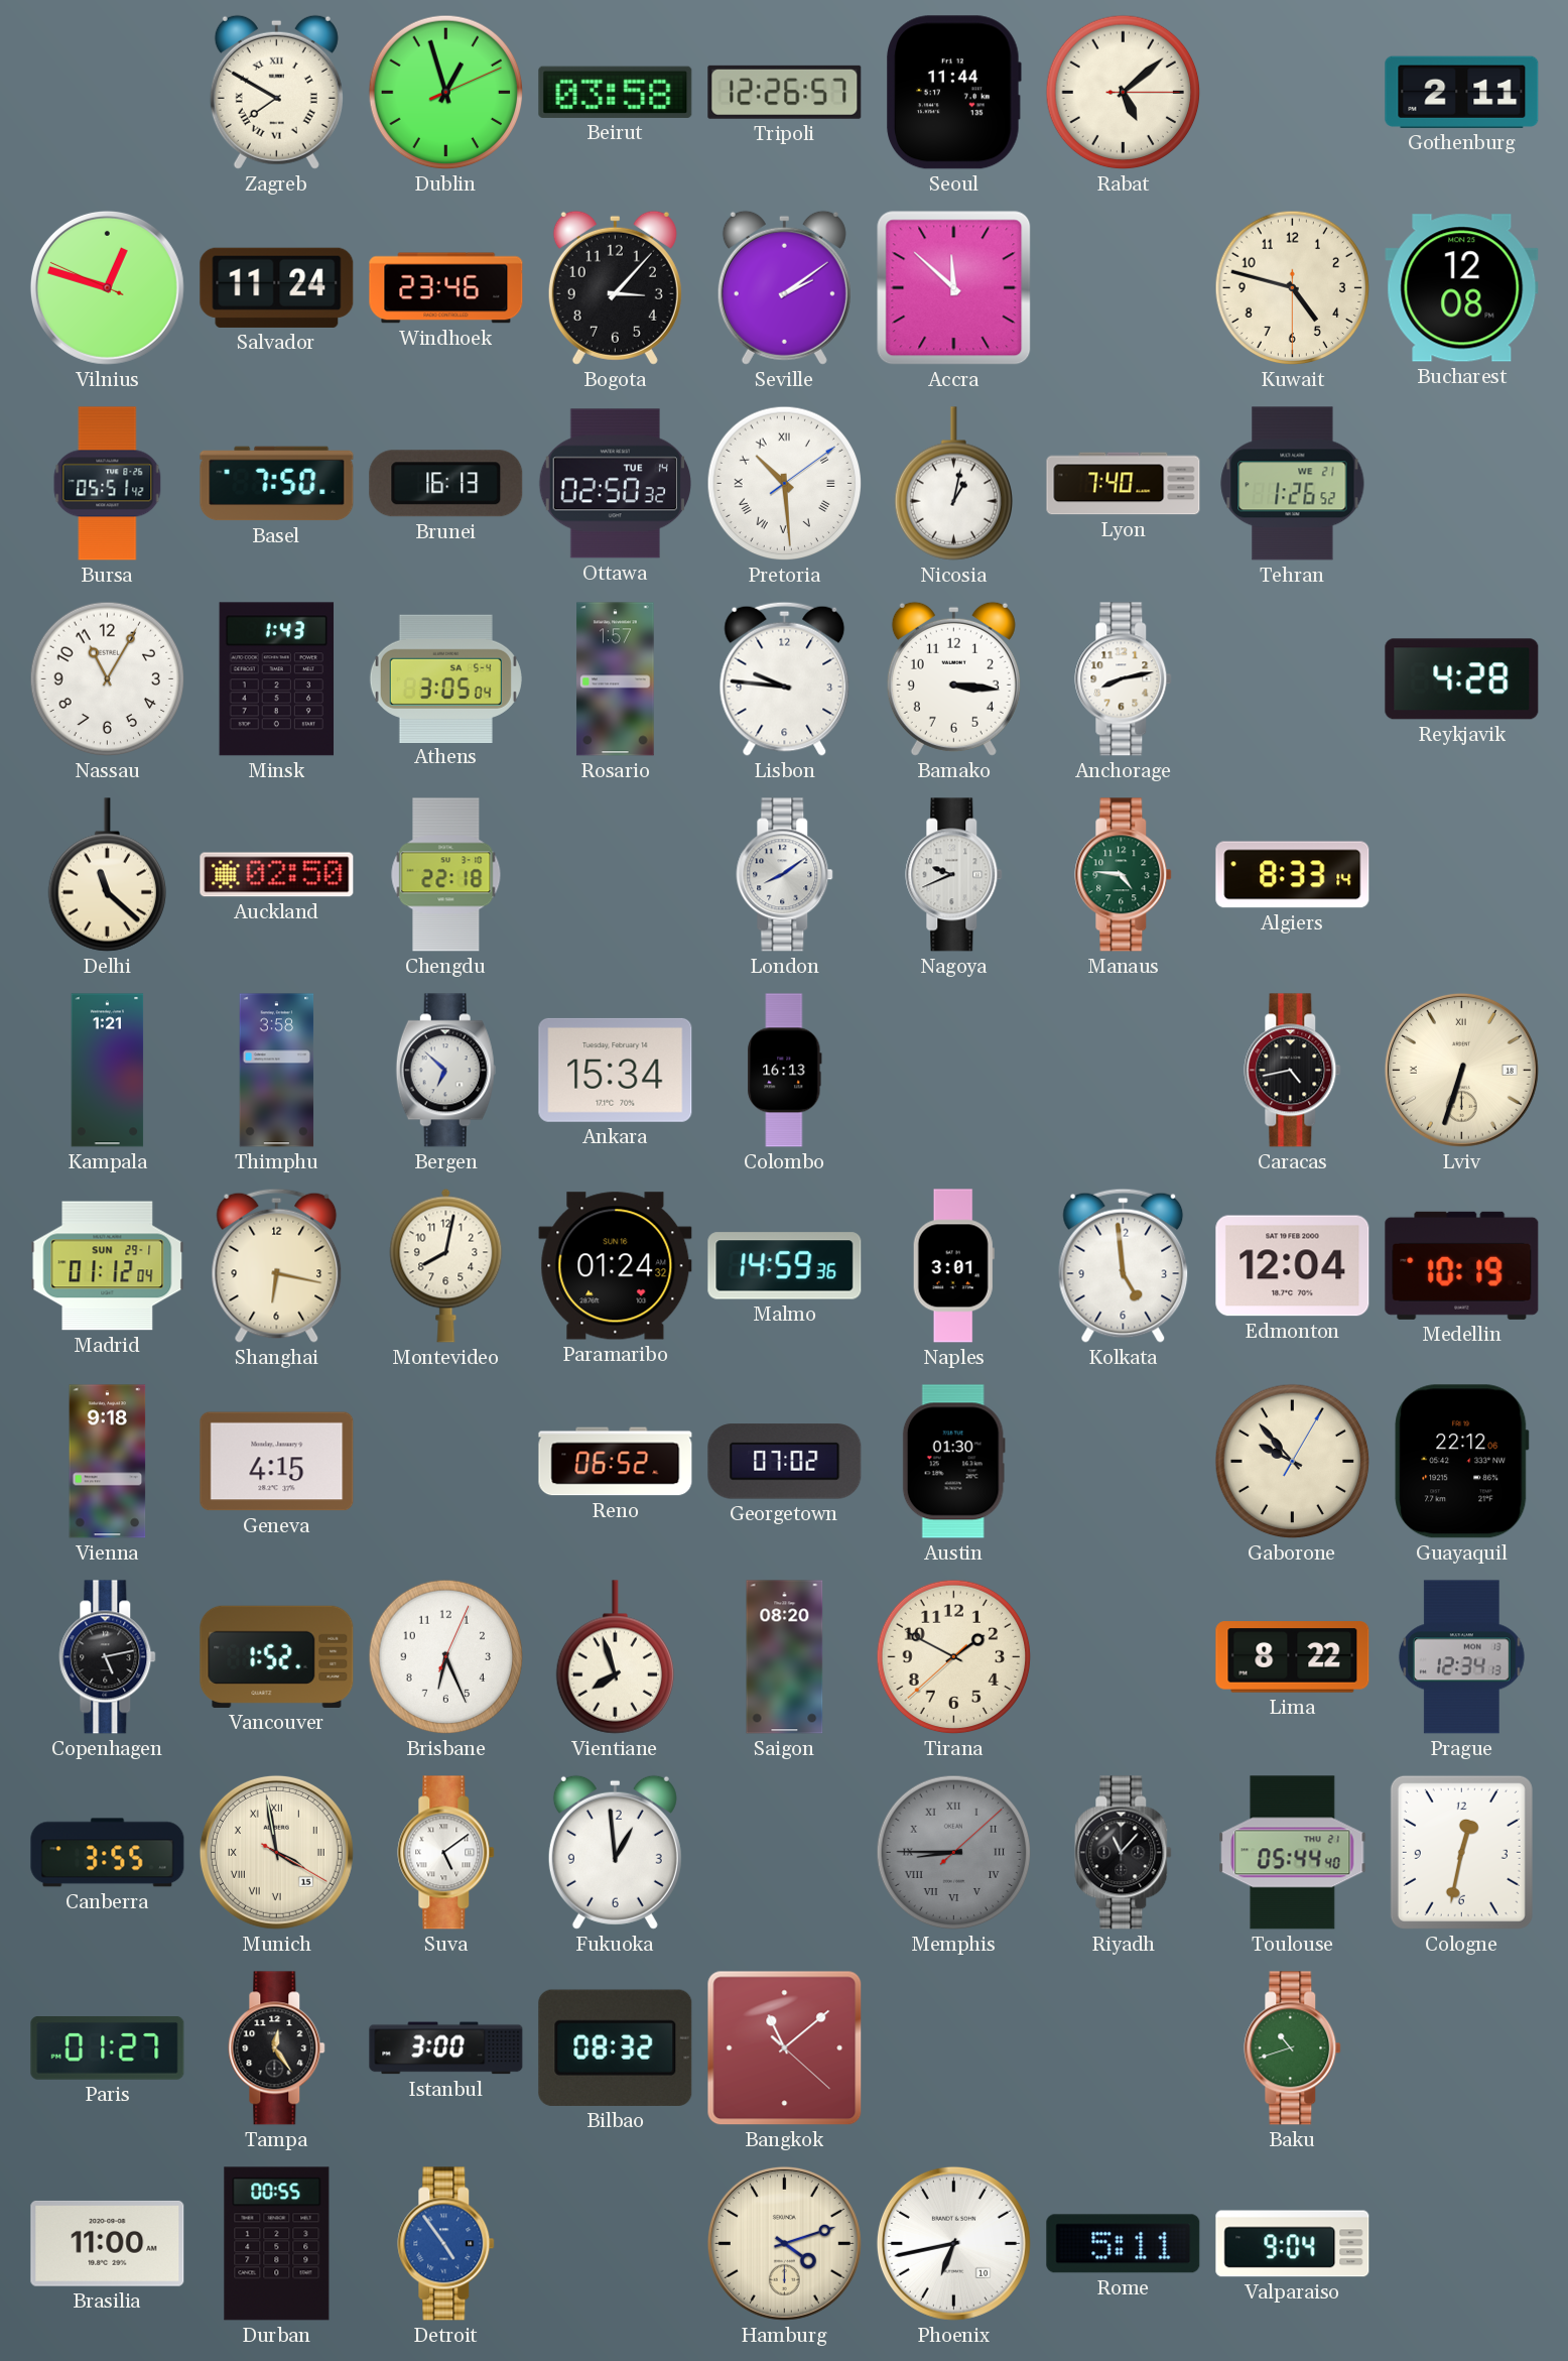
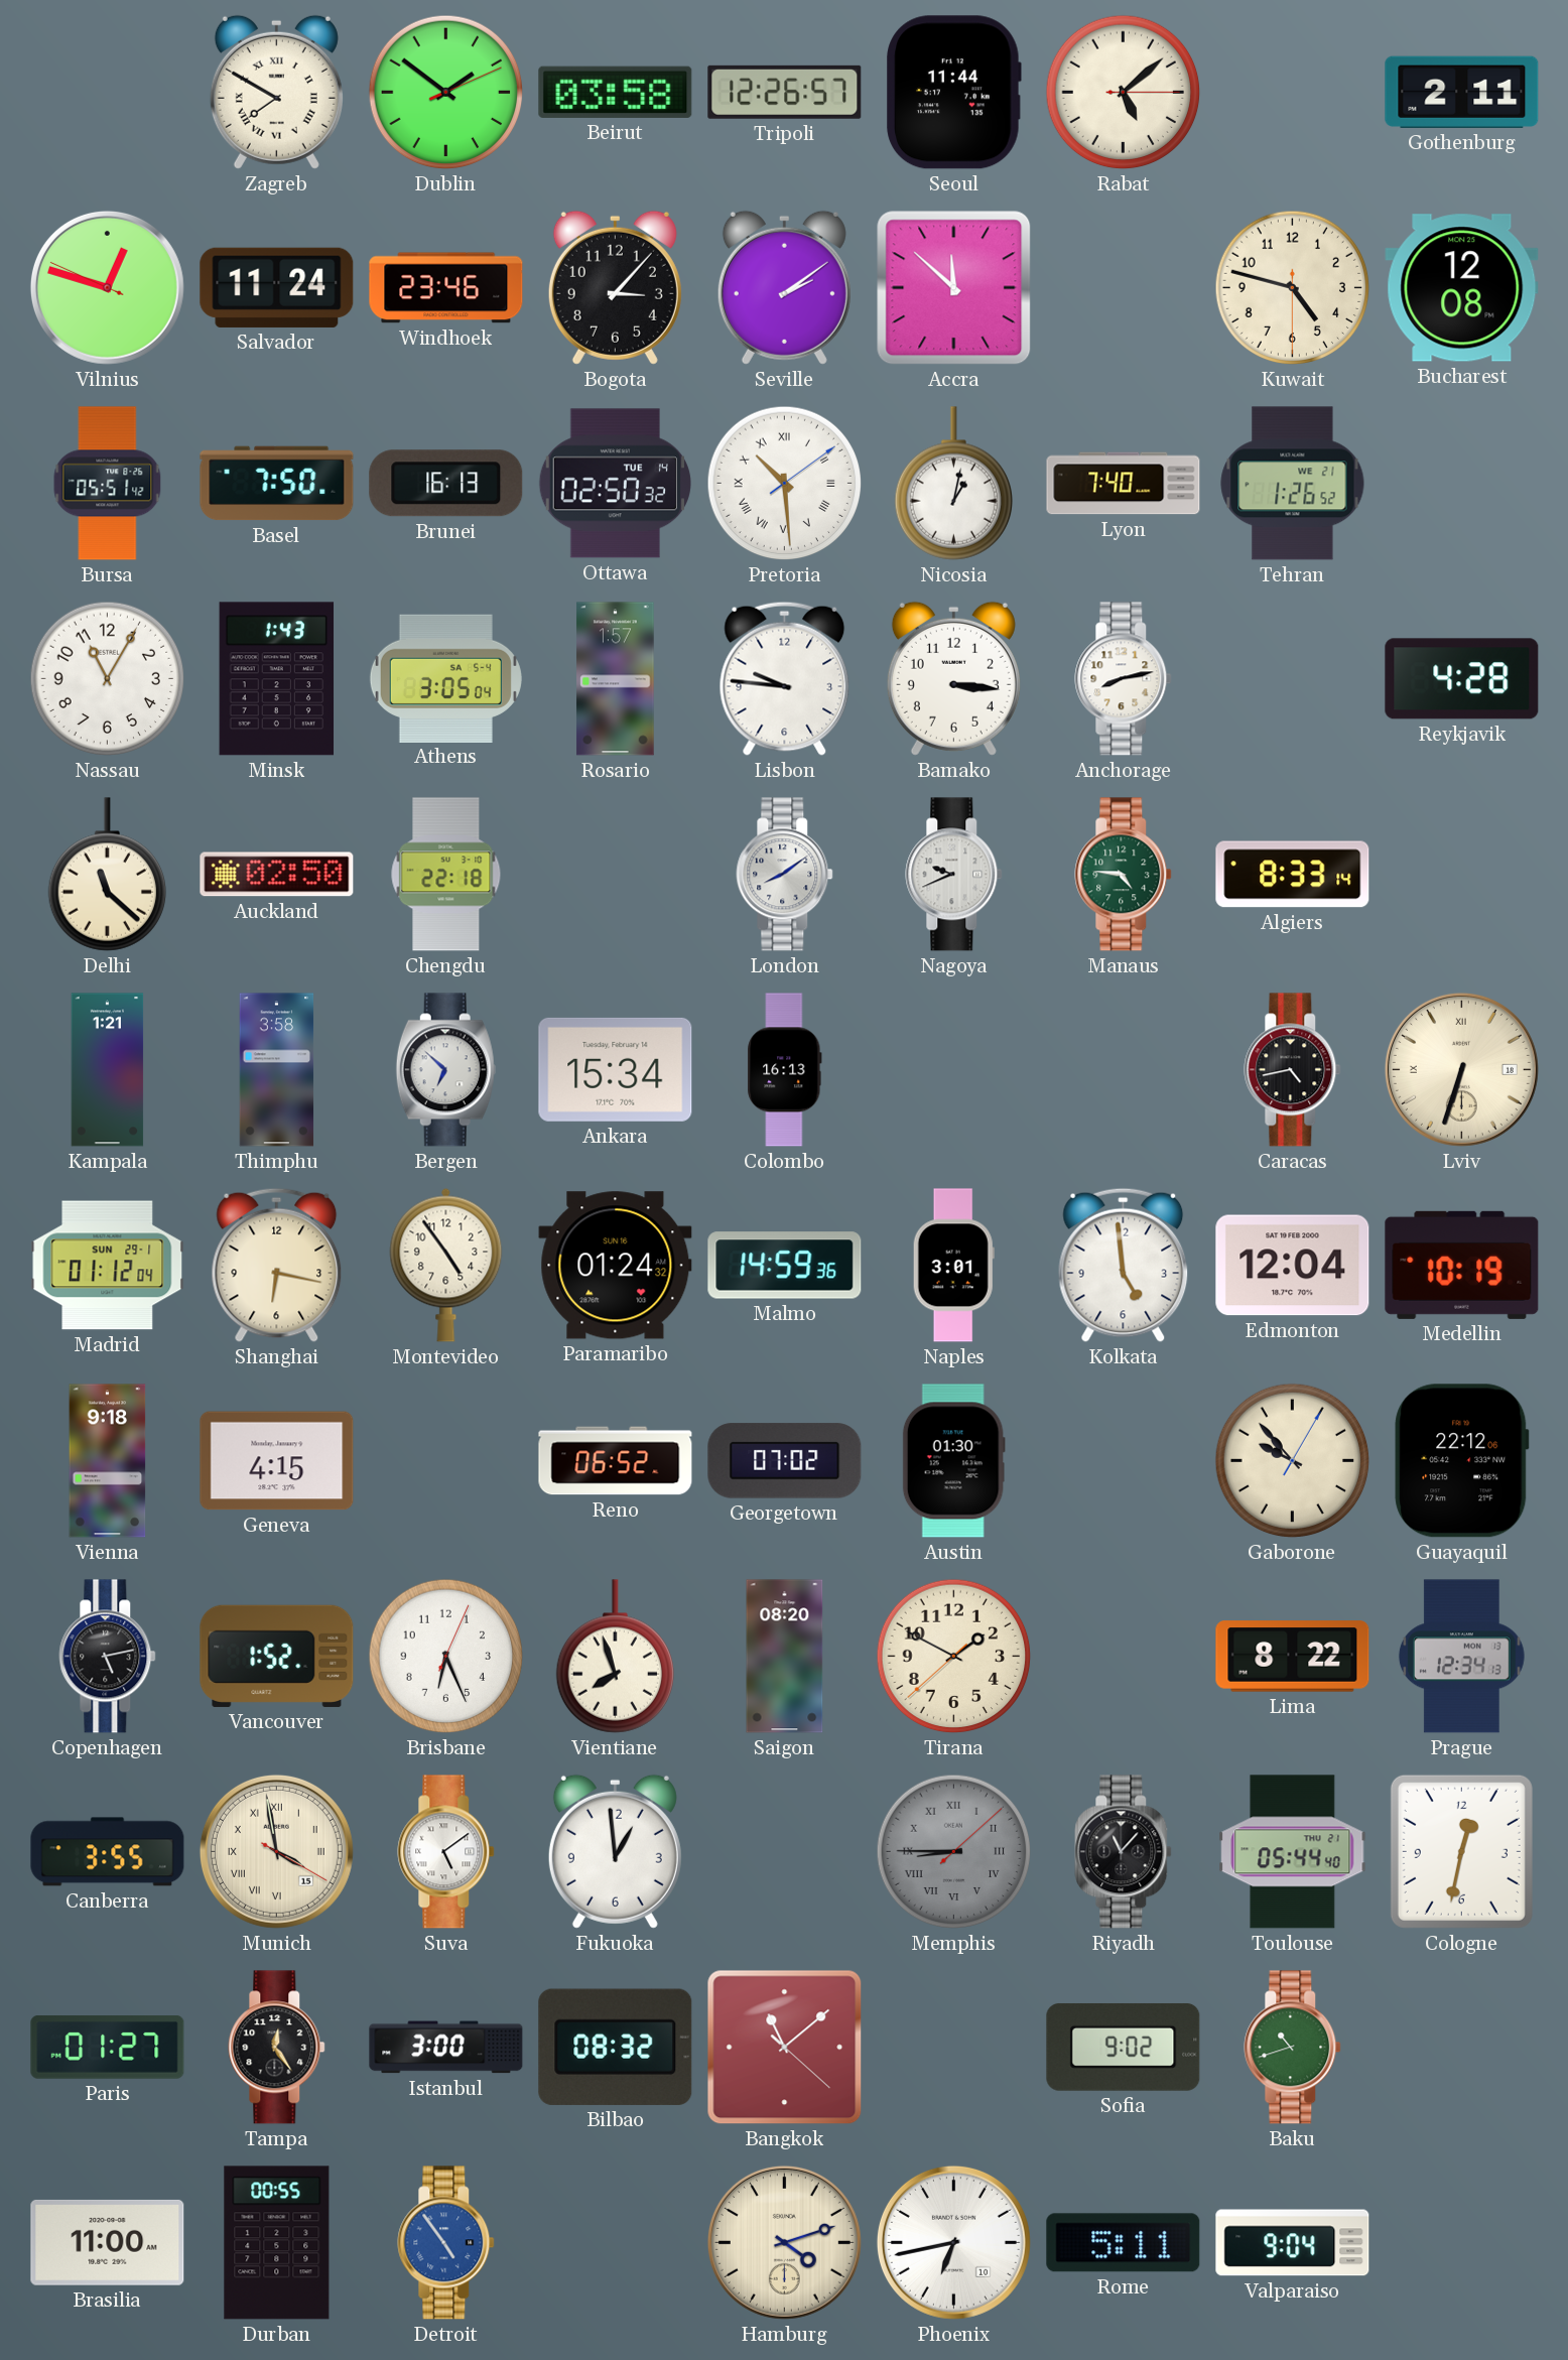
Dublin: 12:57 -> 1:51 (446, 93)
Montevideo: 8:02 -> 4:54 (446, 1265)
Sofia: none -> 9:02 (1124, 2047)
